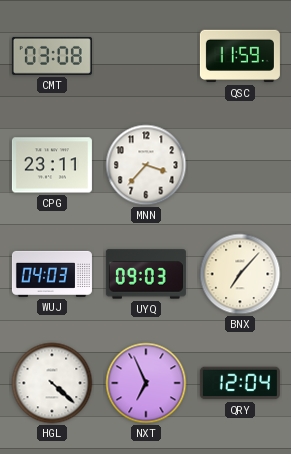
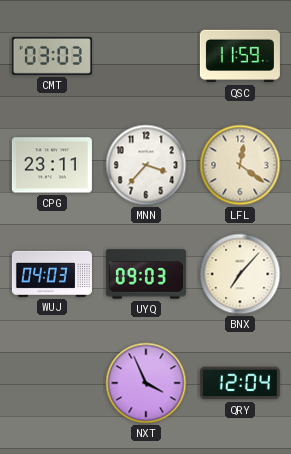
CMT: 03:08 -> 03:03 (52, 56)
LFL: none -> 12:21 (240, 165)
HGL: 4:22 -> none (52, 383)
NXT: 6:56 -> 3:56 (146, 383)
